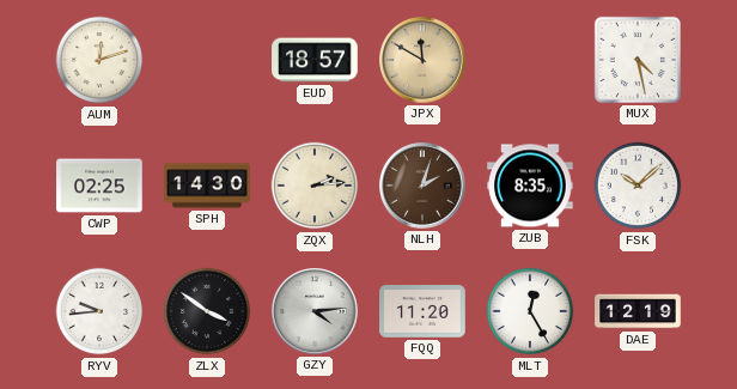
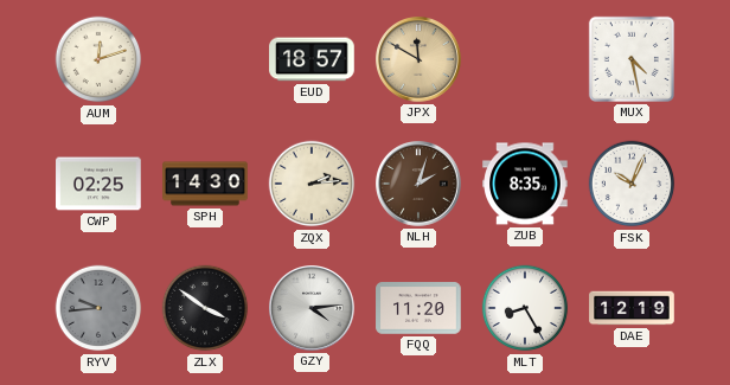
FSK: 10:08 -> 10:04 (632, 184)
RYV dial: white -> grey (98, 308)
MLT: 12:25 -> 8:25 (525, 308)
